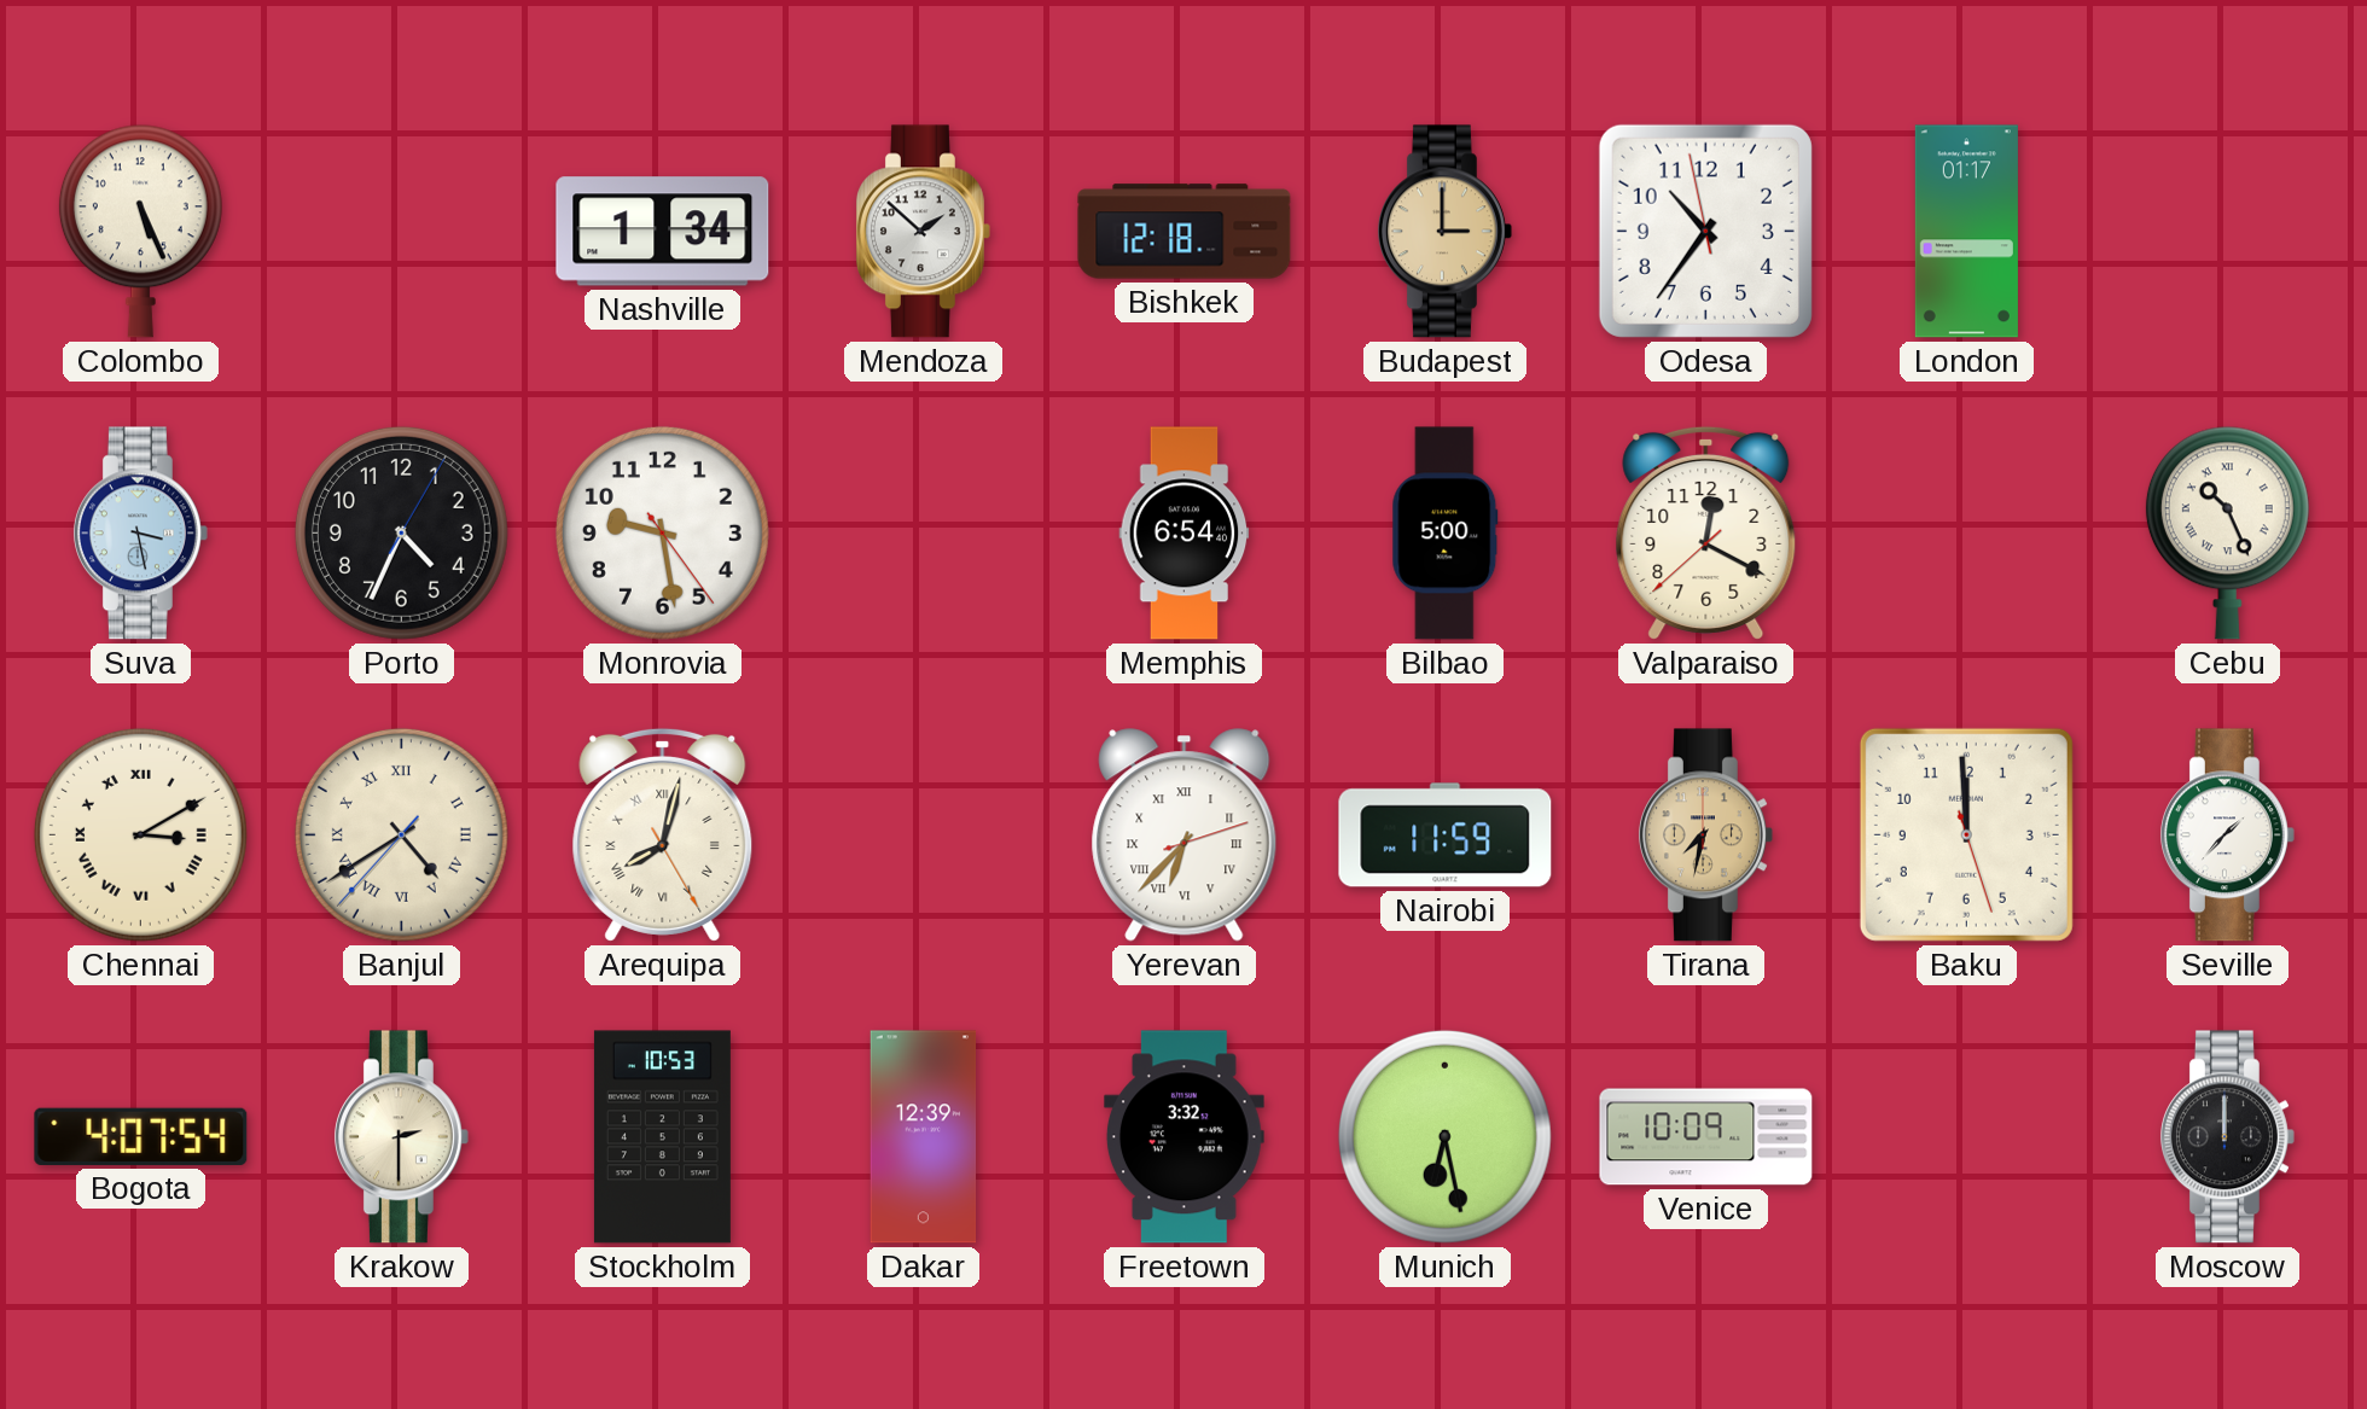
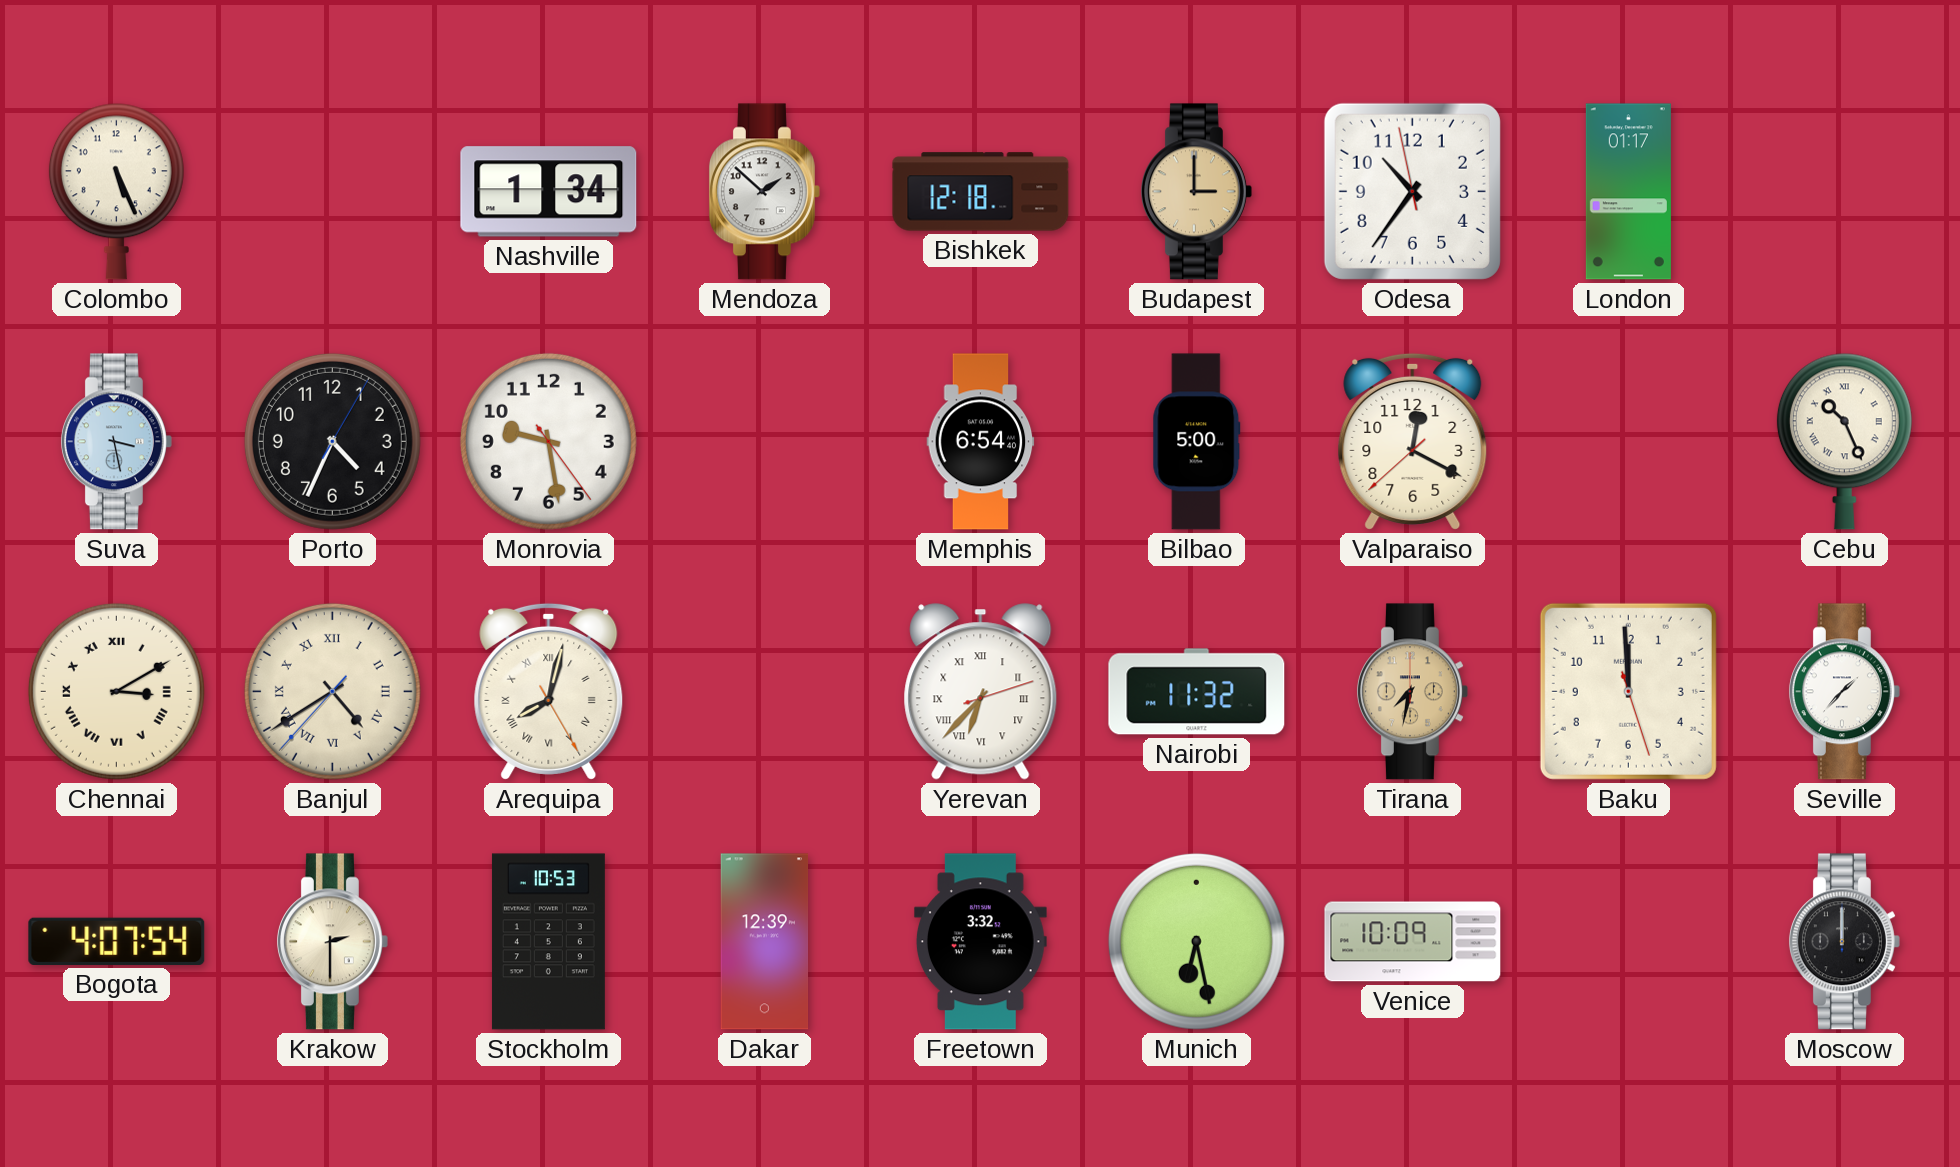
Nairobi: 11:59 -> 11:32 (1197, 692)
